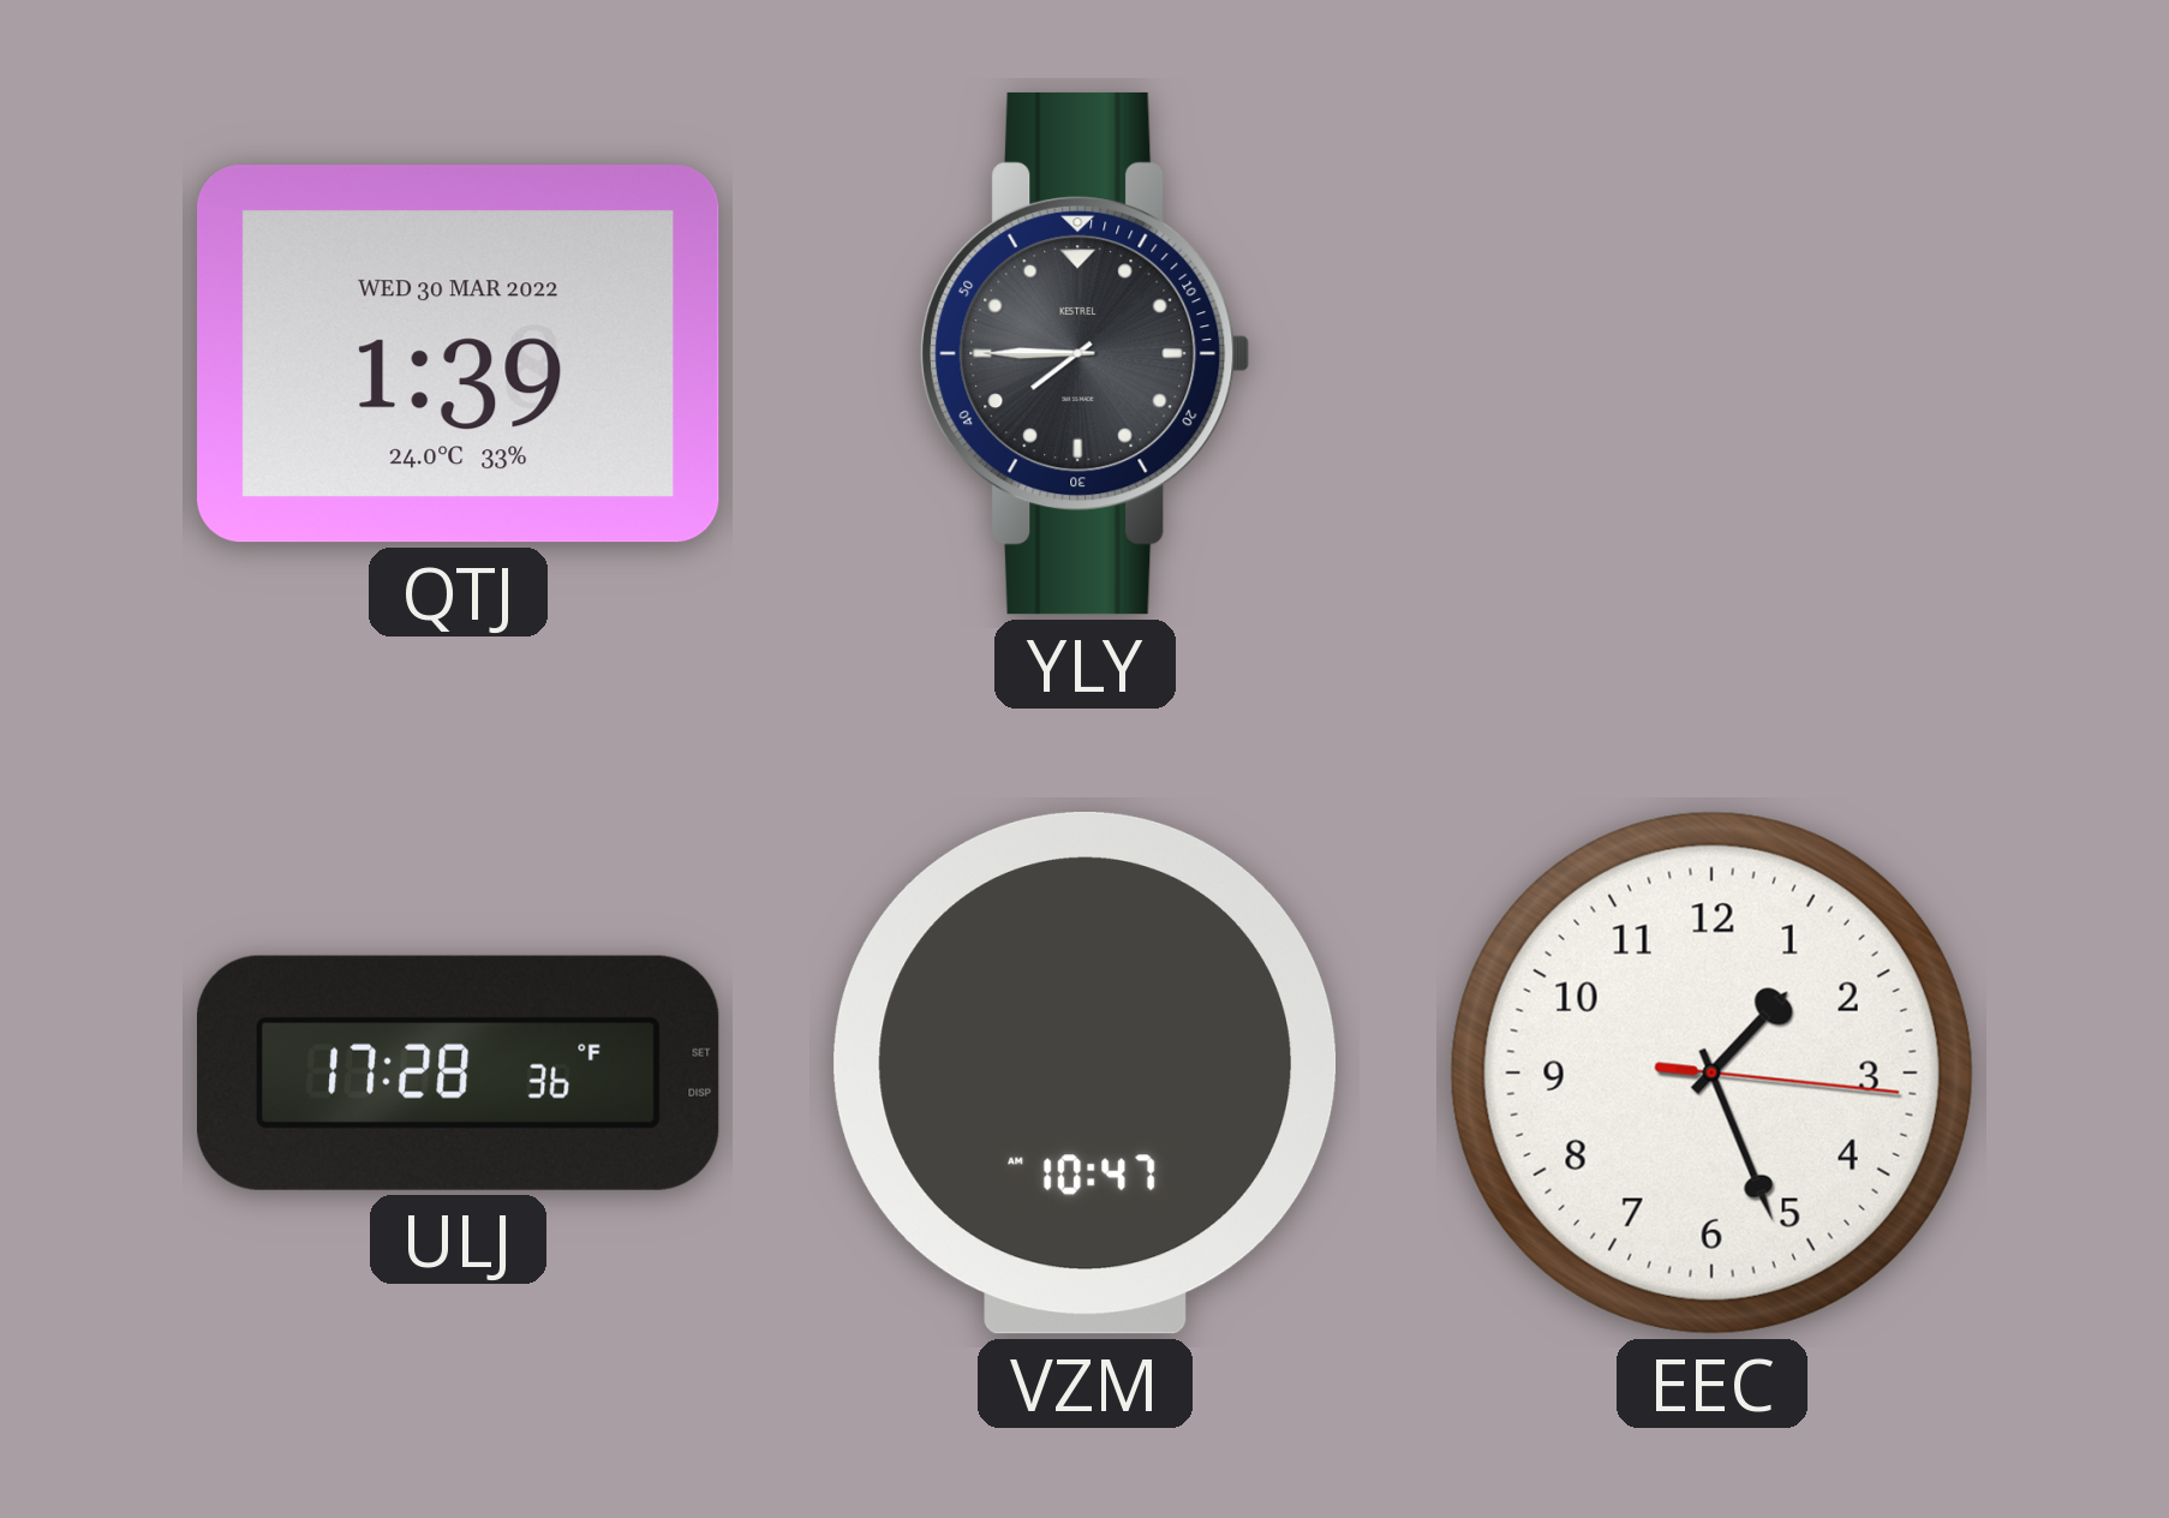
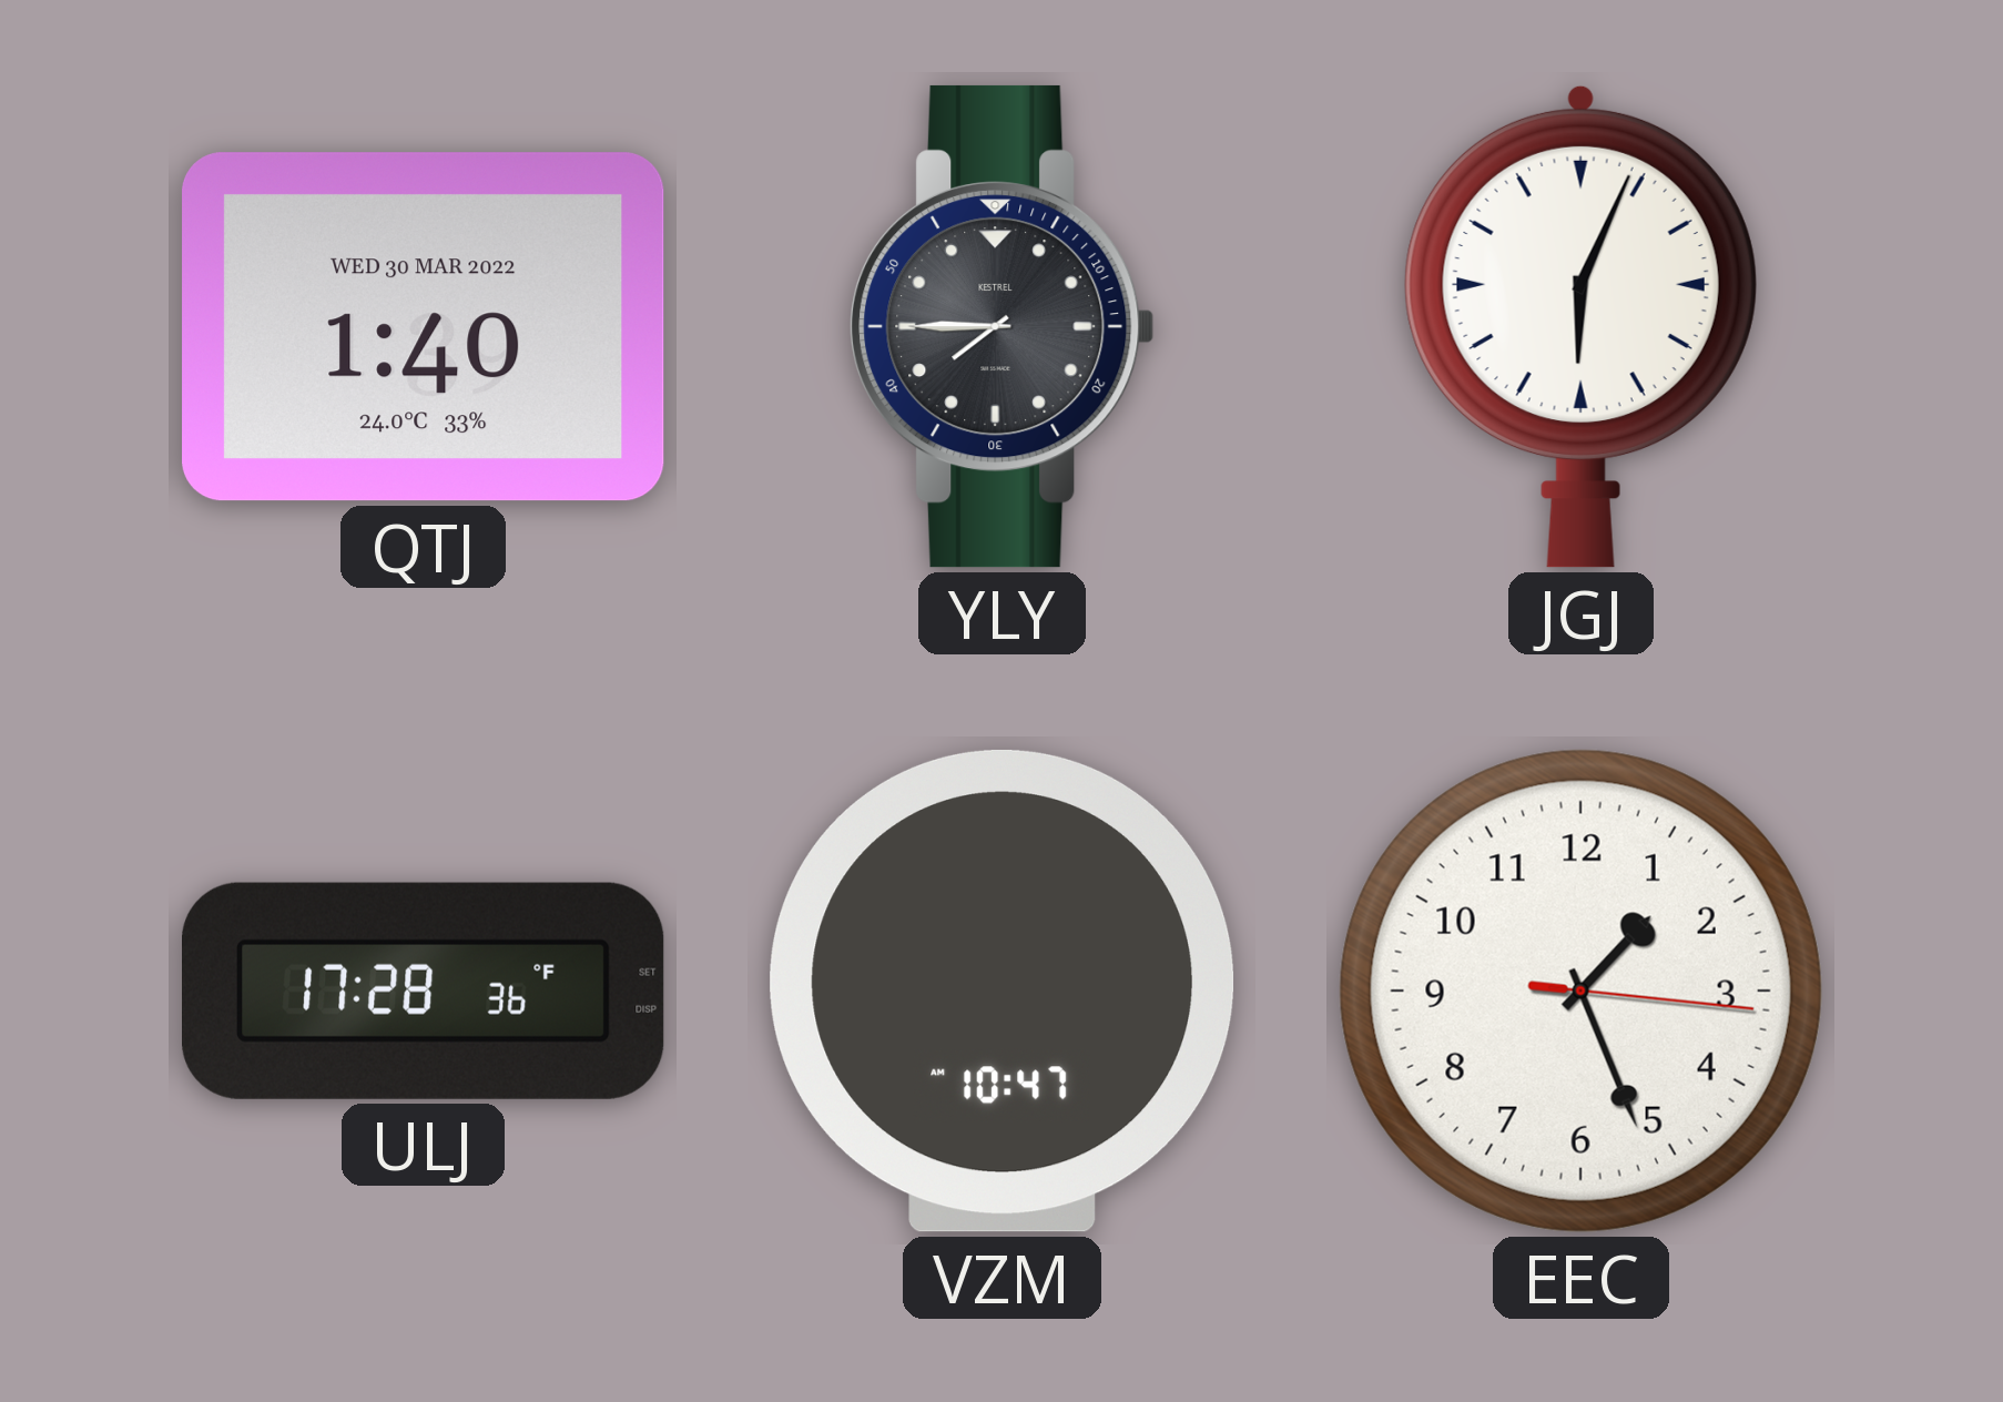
QTJ: 1:39 -> 1:40 (424, 327)
JGJ: none -> 6:04 (1580, 326)
